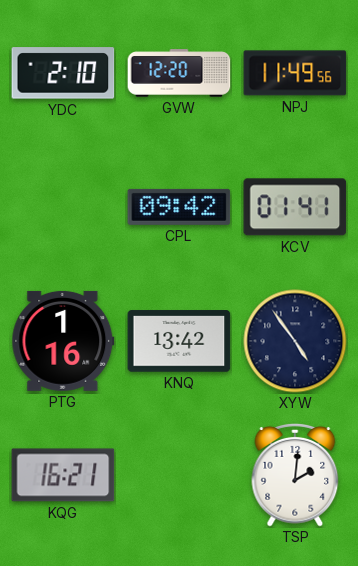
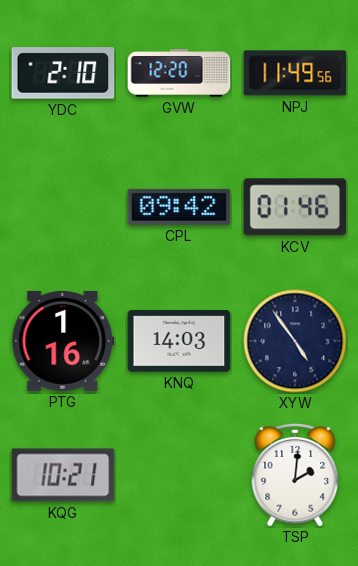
KCV: 01:41 -> 01:46 (295, 207)
KNQ: 13:42 -> 14:03 (179, 341)
KQG: 16:21 -> 10:21 (63, 475)
